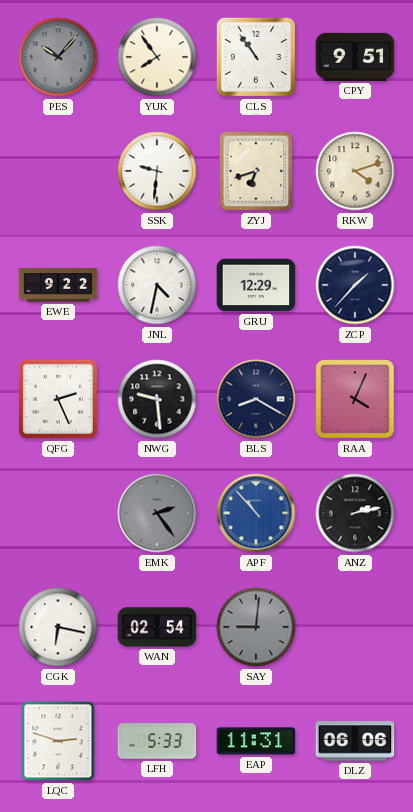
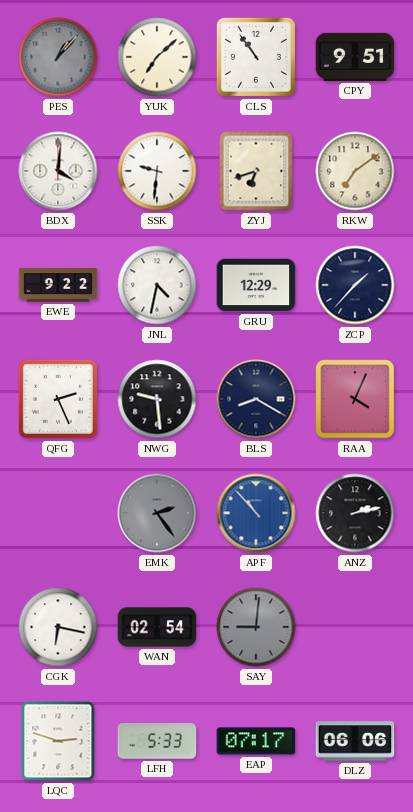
PES: 10:07 -> 1:07 (58, 57)
YUK: 7:54 -> 7:08 (157, 57)
BDX: none -> 4:01 (58, 171)
RKW: 4:12 -> 7:09 (355, 171)
EAP: 11:31 -> 07:17 (256, 741)
